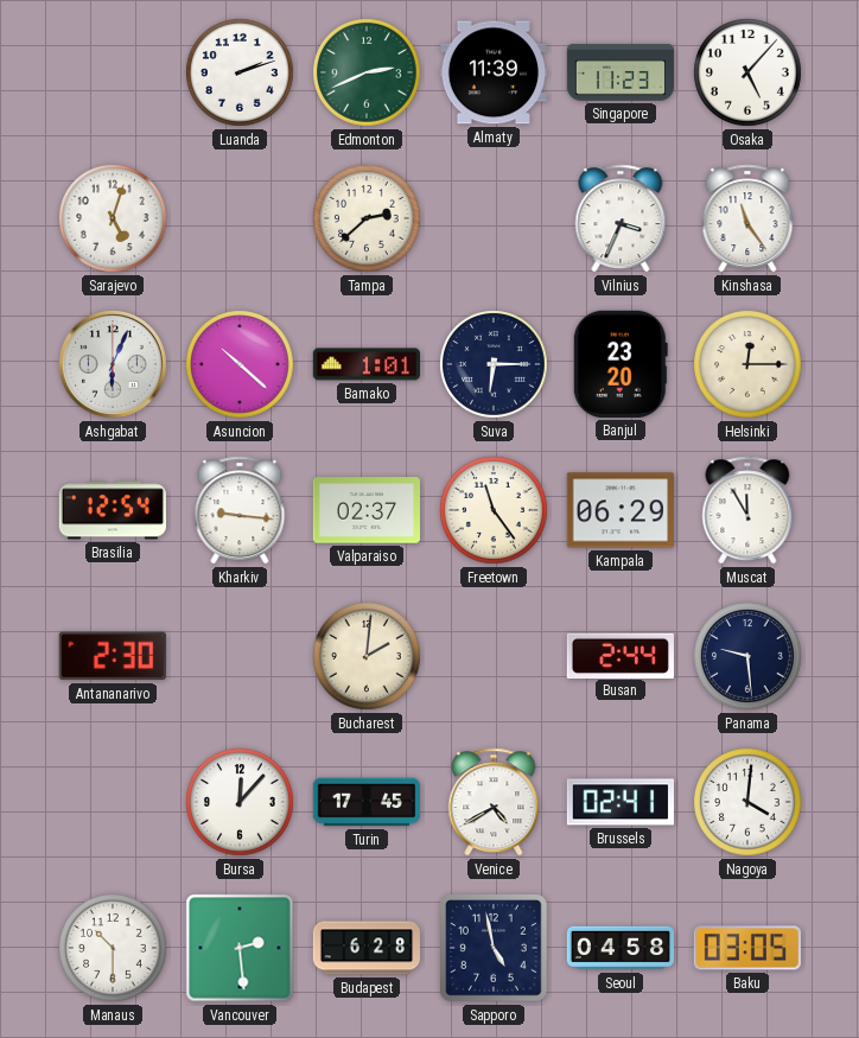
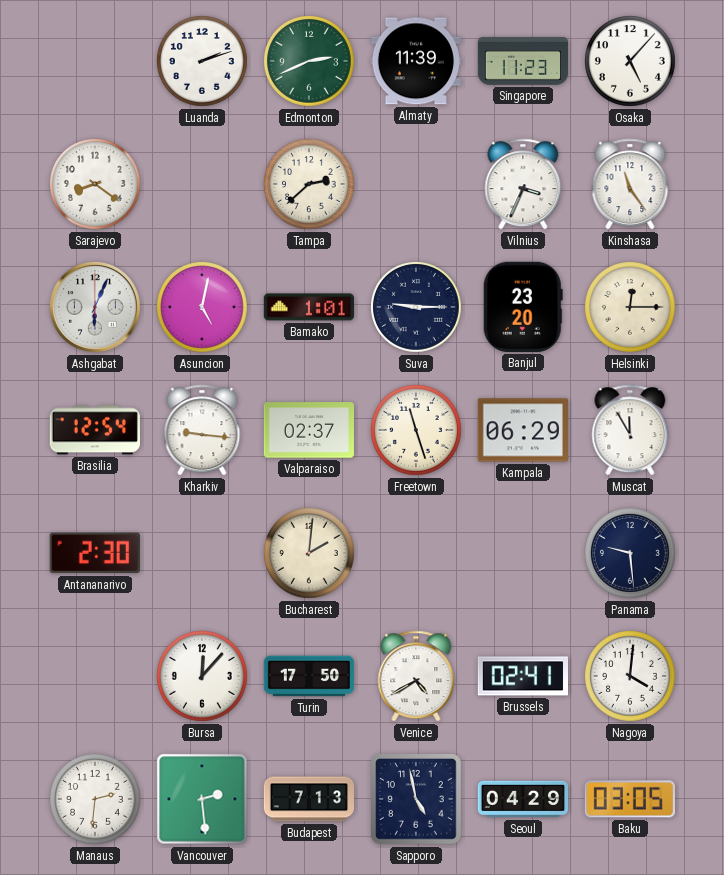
Sarajevo: 5:03 -> 8:21 (96, 185)
Asuncion: 10:22 -> 5:02 (203, 308)
Suva: 6:15 -> 9:15 (417, 308)
Freetown: 11:24 -> 11:27 (417, 431)
Busan: 2:44 -> none (621, 655)
Turin: 17:45 -> 17:50 (309, 676)
Manaus: 10:30 -> 2:31 (96, 800)
Budapest: 6:28 -> 7:13 (309, 799)
Seoul: 04:58 -> 04:29 (523, 799)
